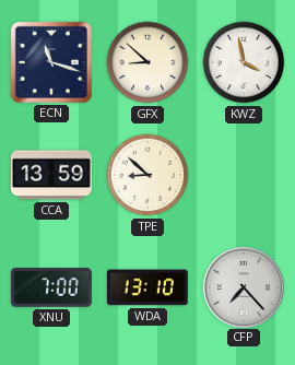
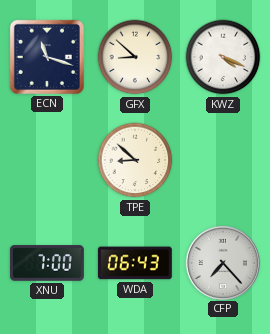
KWZ: 3:58 -> 4:19 (223, 57)
CCA: 13:59 -> none (51, 175)
WDA: 13:10 -> 06:43 (135, 263)
